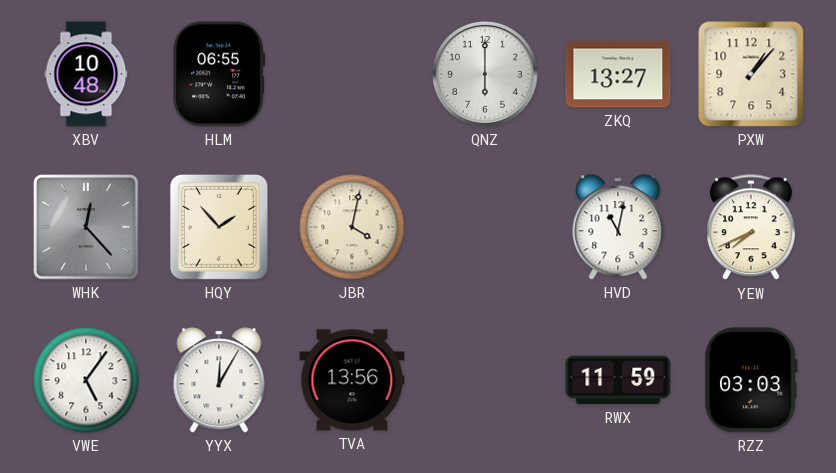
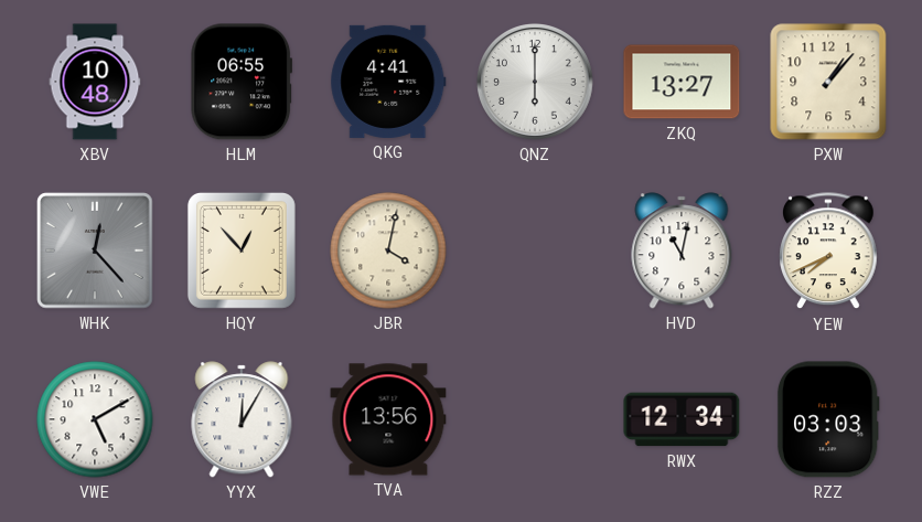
QKG: none -> 4:41 (388, 82)
HQY: 1:53 -> 12:53 (242, 251)
VWE: 5:06 -> 5:10 (95, 419)
RWX: 11:59 -> 12:34 (682, 419)
